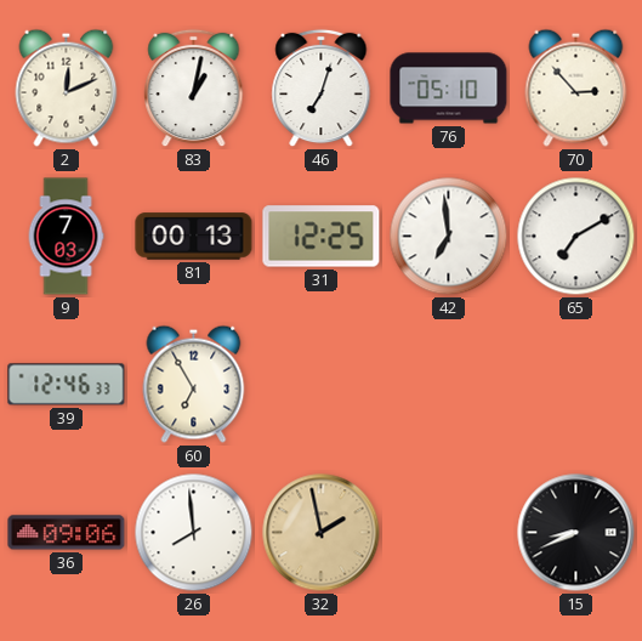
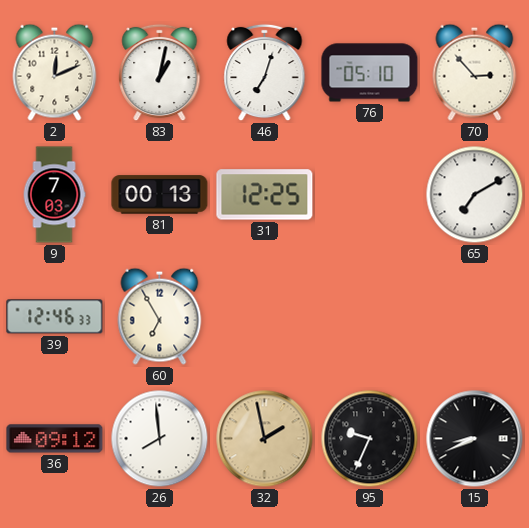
42: 6:59 -> none (449, 237)
36: 09:06 -> 09:12 (55, 439)
95: none -> 9:34 (370, 439)
